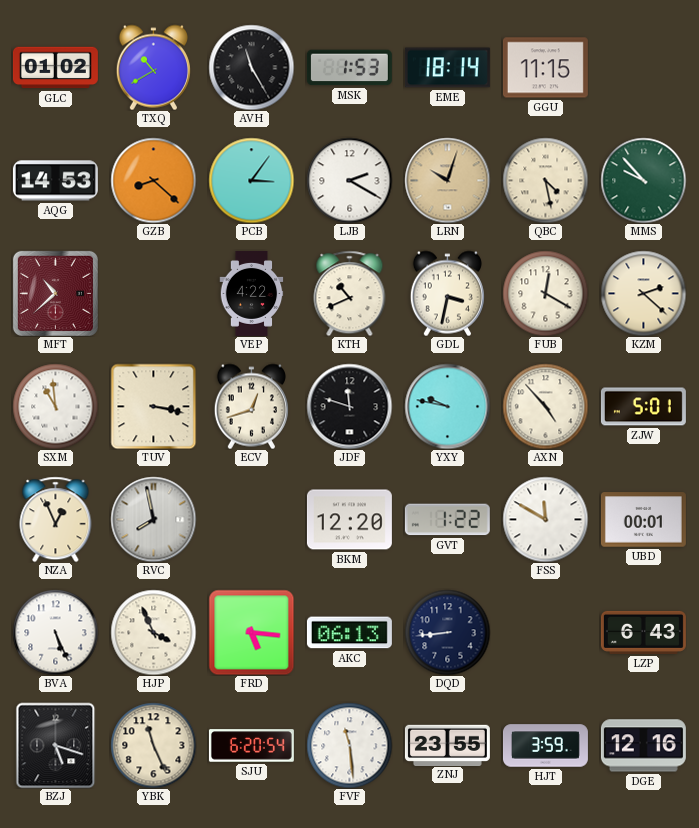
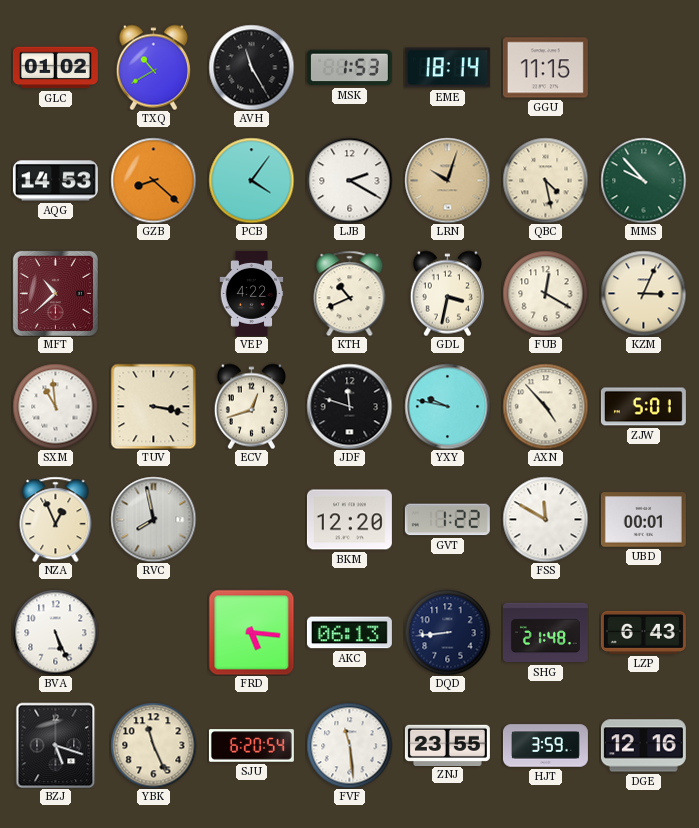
PCB: 3:06 -> 4:06 (251, 180)
KZM: 2:22 -> 3:04 (643, 293)
HJP: 3:56 -> none (153, 632)
SHG: none -> 21:48 (545, 633)
